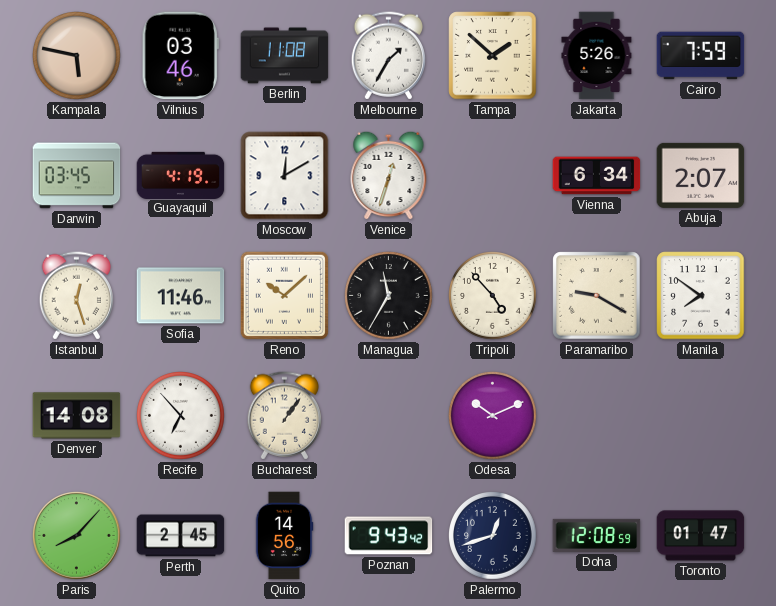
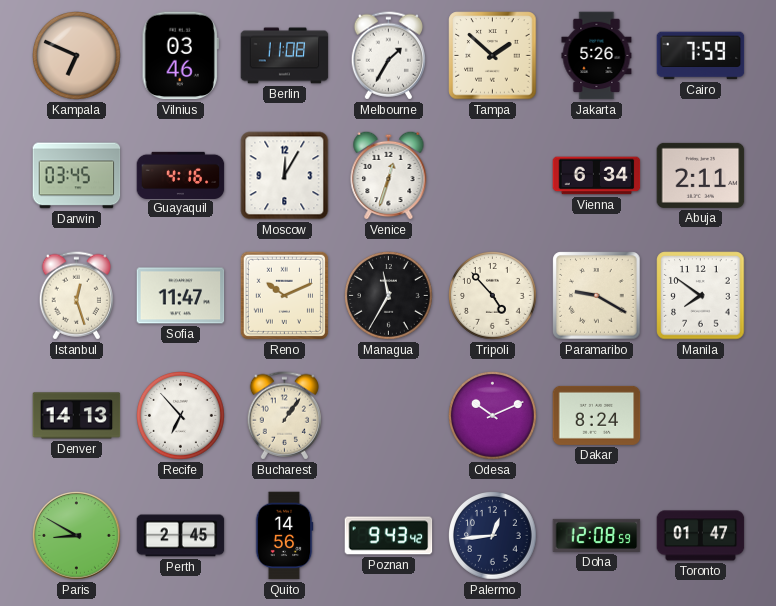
Kampala: 5:47 -> 6:49 (77, 56)
Guayaquil: 4:19 -> 4:16 (181, 175)
Moscow: 12:10 -> 12:05 (285, 176)
Abuja: 2:07 -> 2:11 (701, 175)
Sofia: 11:46 -> 11:47 (181, 296)
Reno: 10:08 -> 10:11 (284, 295)
Denver: 14:08 -> 14:13 (77, 416)
Dakar: none -> 8:24 (597, 415)
Paris: 8:07 -> 8:50 (77, 536)
Palermo: 12:42 -> 12:44 (493, 536)
